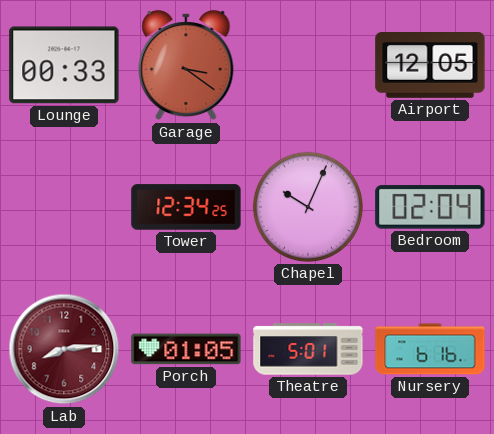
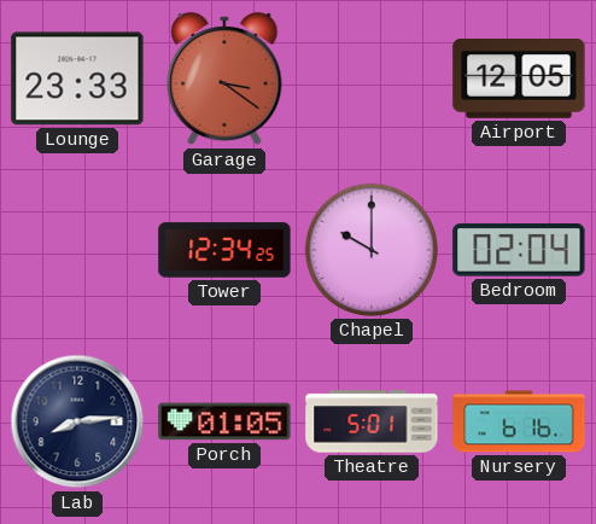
Lounge: 00:33 -> 23:33 (77, 78)
Chapel: 10:04 -> 10:00 (372, 250)
Lab dial: burgundy -> navy (77, 421)
